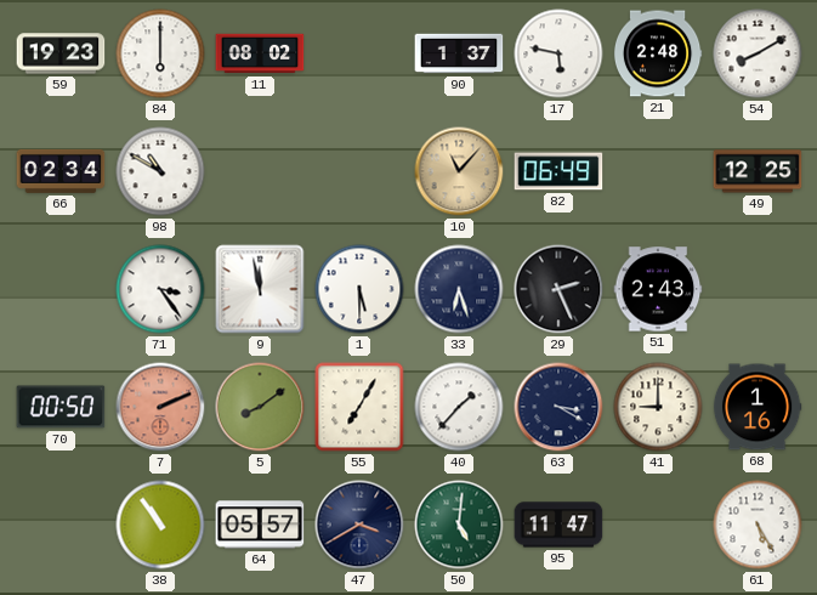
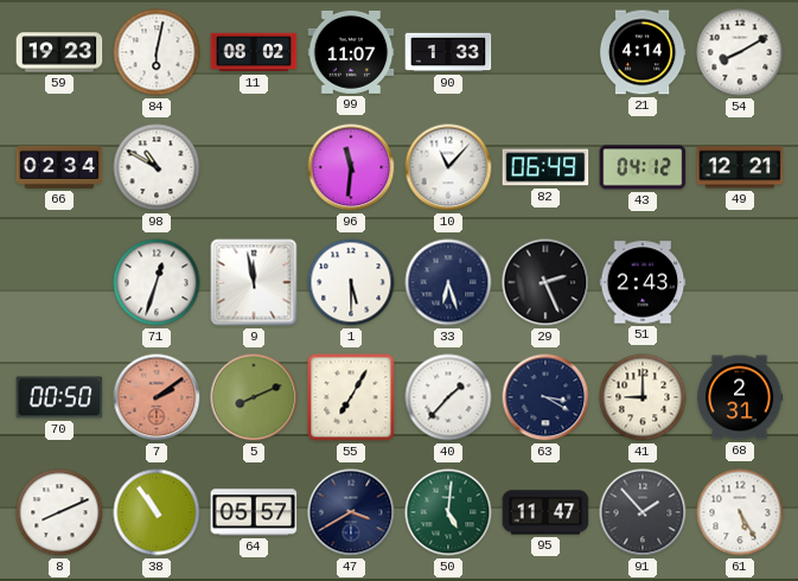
84: 6:00 -> 6:02 (157, 52)
99: none -> 11:07 (351, 52)
90: 1:37 -> 1:33 (448, 52)
17: 5:47 -> none (558, 53)
21: 2:48 -> 4:14 (643, 52)
96: none -> 11:31 (351, 167)
10 dial: champagne -> white (448, 167)
43: none -> 04:12 (643, 167)
49: 12:25 -> 12:21 (740, 167)
71: 3:24 -> 12:33 (157, 282)
7: 2:11 -> 2:09 (157, 397)
5: 8:09 -> 8:11 (254, 397)
68: 1:16 -> 2:31 (740, 397)
8: none -> 8:11 (59, 512)
91: none -> 1:53 (643, 512)
